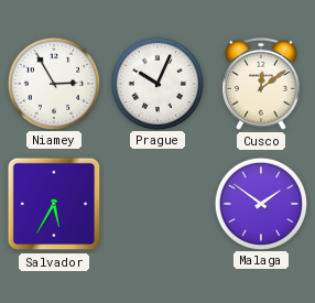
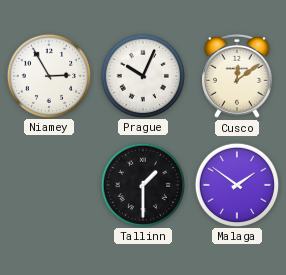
Salvador: 5:35 -> none (54, 204)
Tallinn: none -> 1:30 (142, 184)
